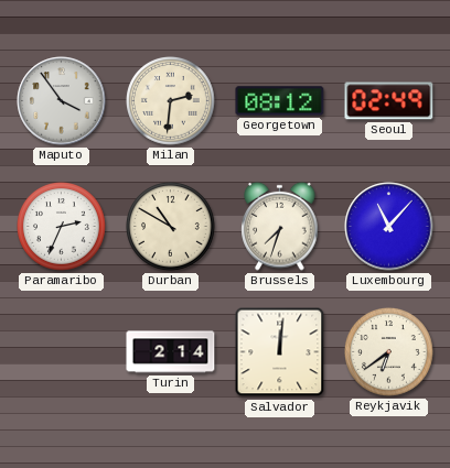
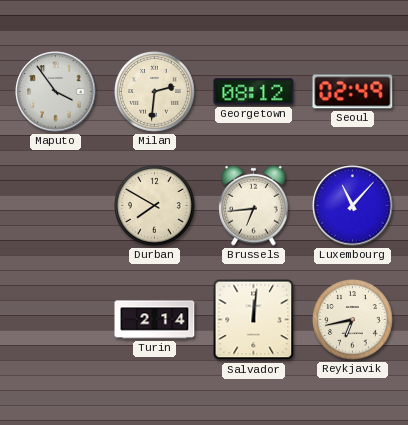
Paramaribo: 2:34 -> none (62, 227)
Durban: 10:50 -> 7:50 (155, 206)
Brussels: 7:33 -> 6:44 (254, 205)
Reykjavik: 6:39 -> 6:43 (353, 320)
